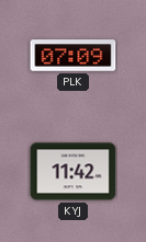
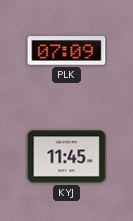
KYJ: 11:42 -> 11:45 (67, 157)
